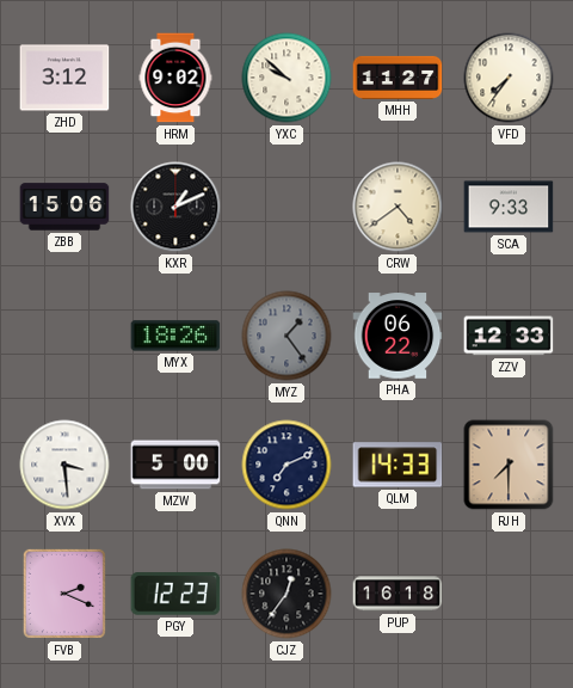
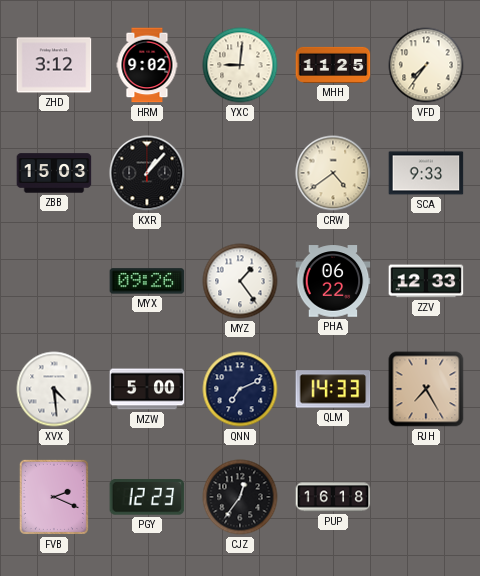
YXC: 9:52 -> 9:01 (240, 65)
MHH: 11:27 -> 11:25 (333, 65)
ZBB: 15:06 -> 15:03 (54, 173)
KXR: 1:11 -> 1:07 (147, 173)
MYX: 18:26 -> 09:26 (147, 281)
MYZ dial: grey -> white (240, 281)
XVX: 3:29 -> 4:29 (54, 389)
RJH: 7:30 -> 7:25 (426, 389)
